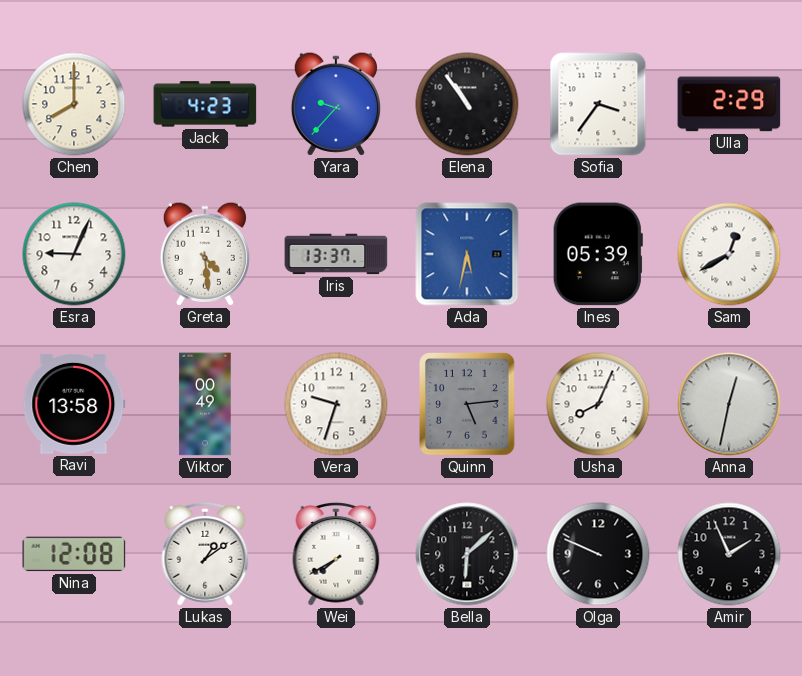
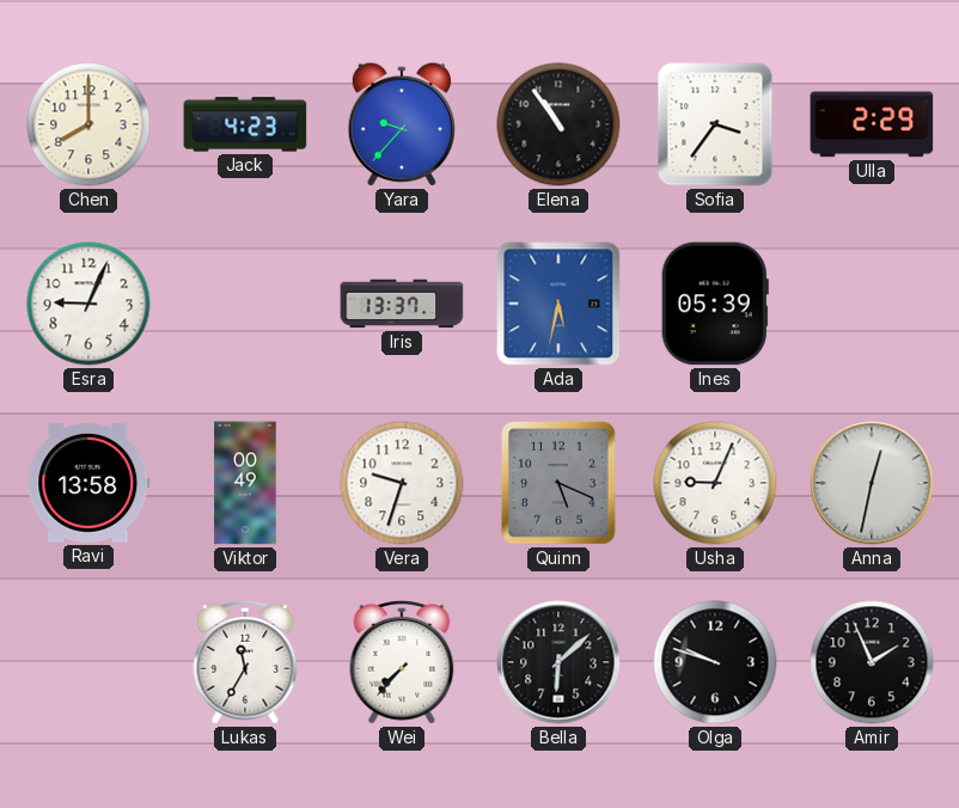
Greta: 4:29 -> none (205, 254)
Sam: 12:40 -> none (729, 254)
Quinn: 5:14 -> 5:19 (558, 483)
Usha: 8:04 -> 9:04 (715, 483)
Nina: 12:08 -> none (74, 554)
Lukas: 1:09 -> 11:35 (245, 662)
Wei: 7:40 -> 7:37 (402, 662)
Olga: 9:49 -> 9:48 (715, 662)
